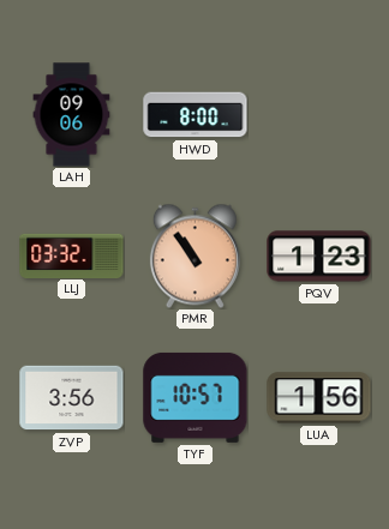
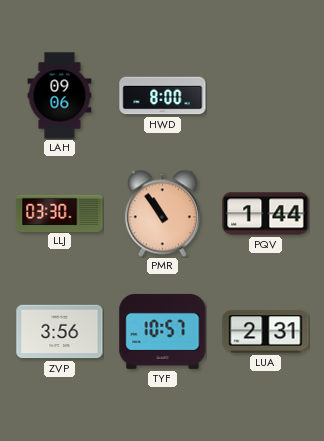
LLJ: 03:32 -> 03:30 (60, 213)
PQV: 1:23 -> 1:44 (266, 214)
LUA: 1:56 -> 2:31 (266, 332)
